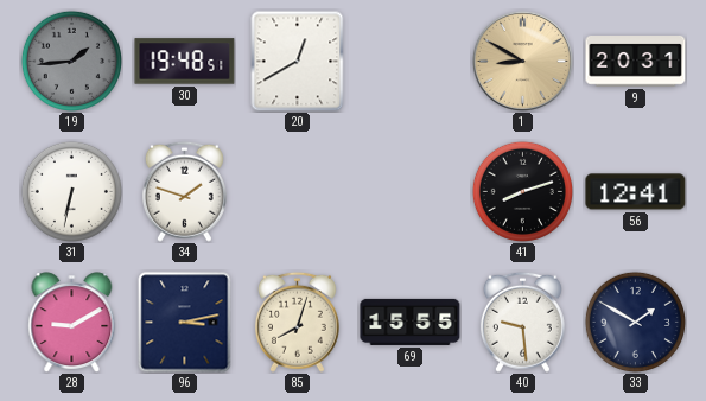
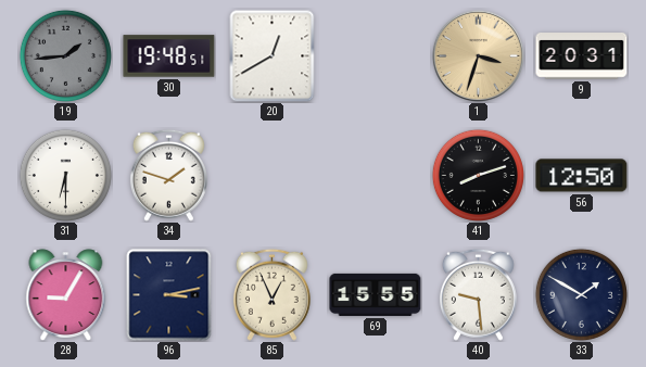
1: 8:50 -> 3:33 (478, 55)
31: 6:32 -> 6:30 (65, 175)
56: 12:41 -> 12:50 (582, 176)
28: 9:10 -> 9:05 (66, 294)
85: 8:03 -> 12:56 (271, 294)
